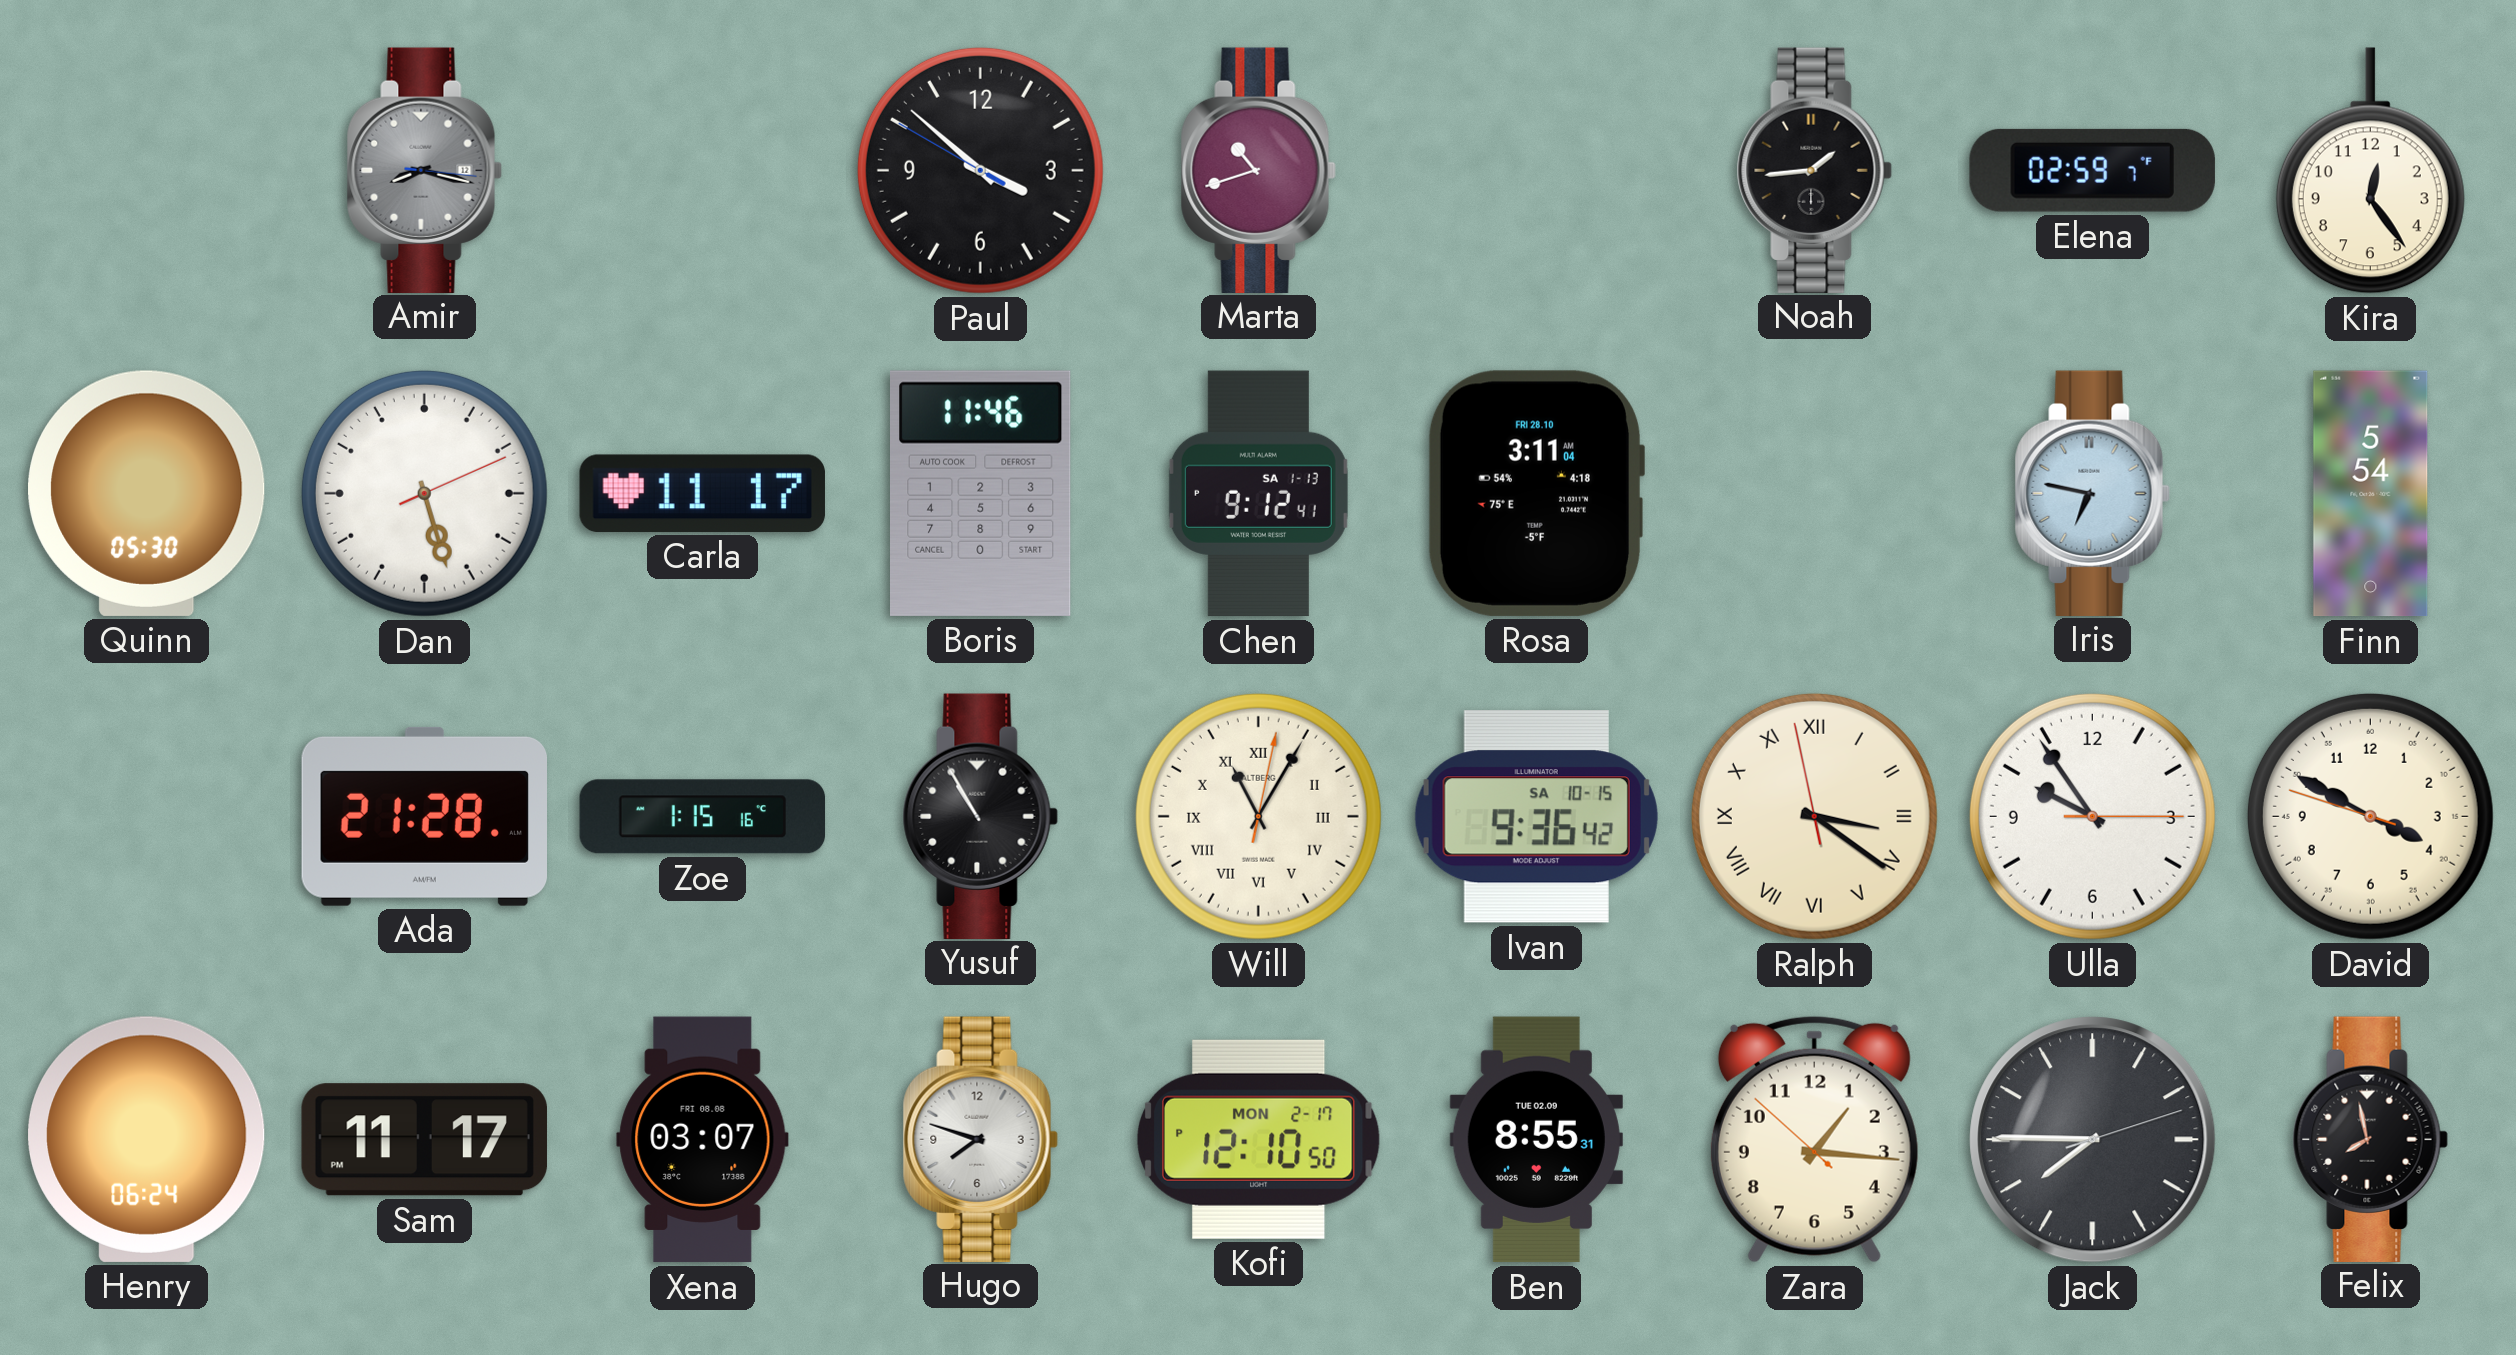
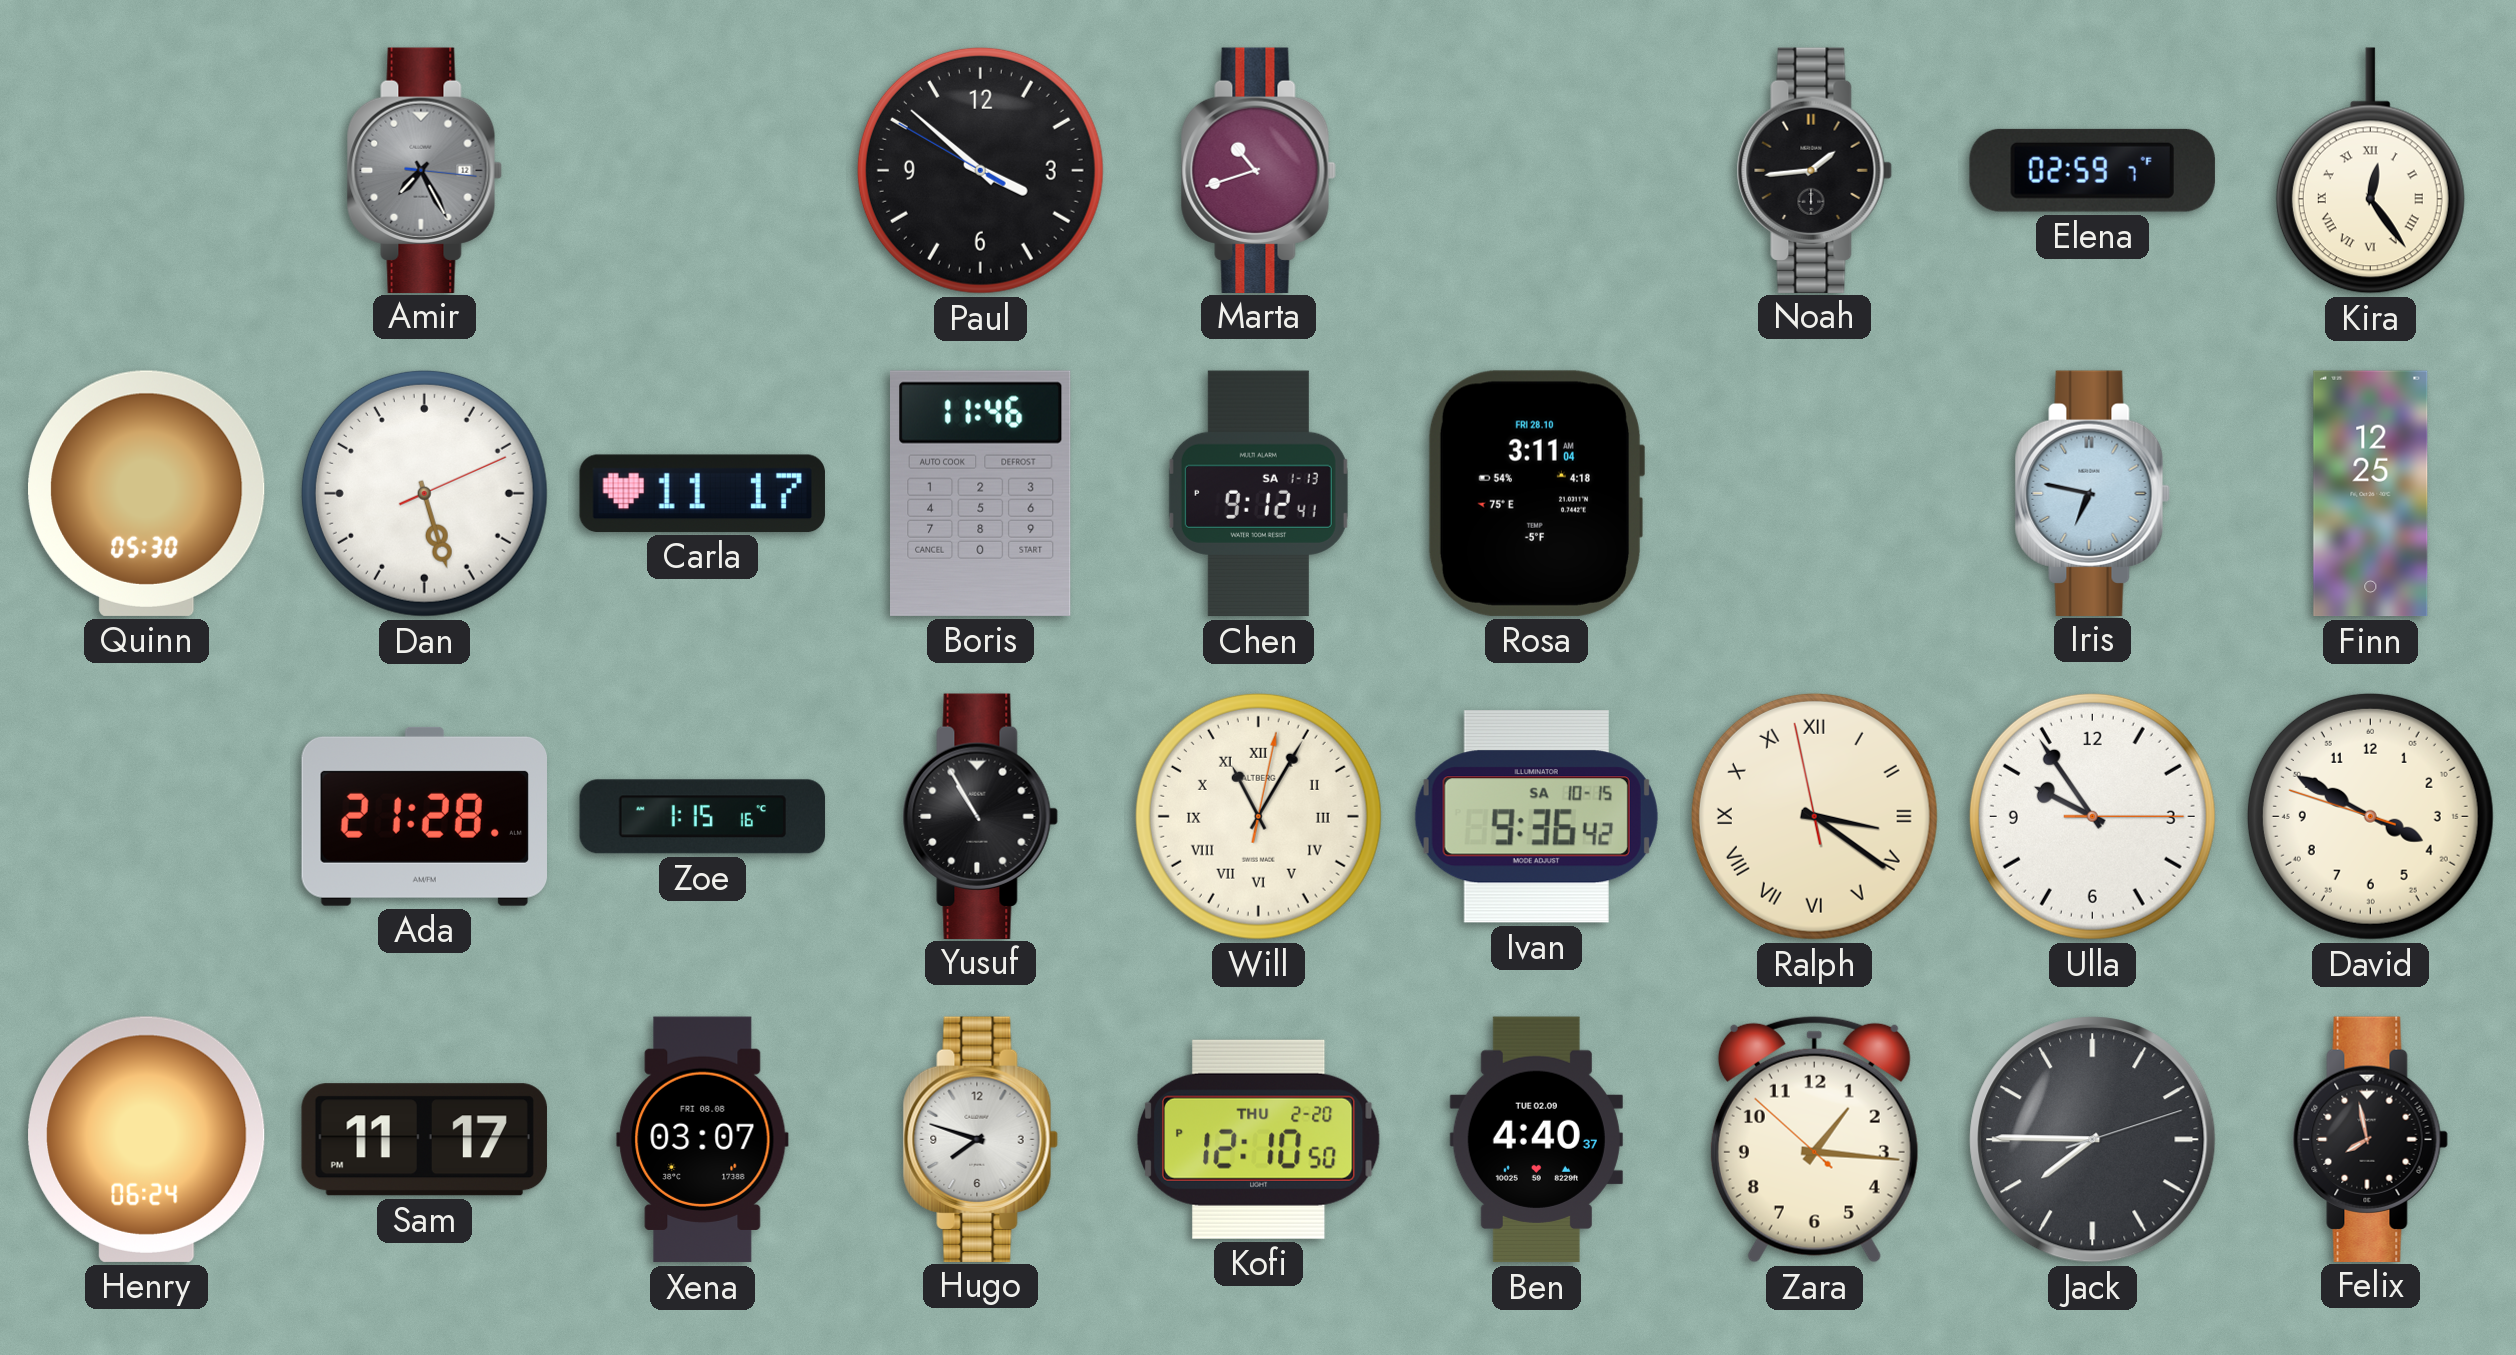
Amir: 8:17 -> 7:25 (424, 170)
Kira numerals: Arabic -> Roman (2370, 171)
Finn: 5:54 -> 12:25 (2371, 494)
Kofi date: MON 2-17 -> THU 2-20 (1258, 1139)
Ben: 8:55 -> 4:40 (1536, 1140)
